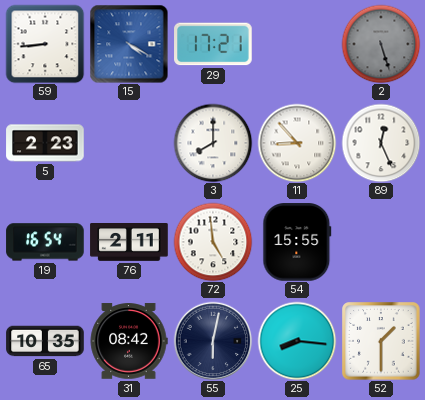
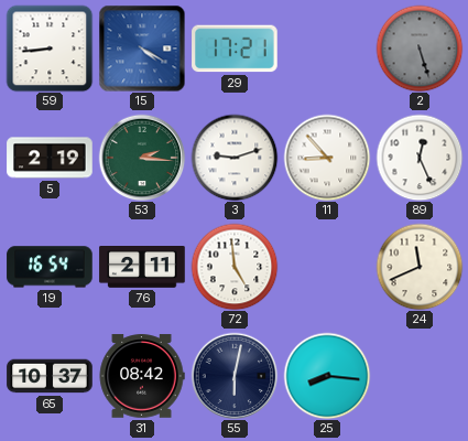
5: 2:23 -> 2:19 (50, 158)
53: none -> 2:16 (142, 158)
3: 8:00 -> 9:12 (235, 158)
54: 15:55 -> none (297, 242)
24: none -> 11:41 (420, 267)
65: 10:35 -> 10:37 (50, 376)
52: 1:30 -> none (381, 341)
